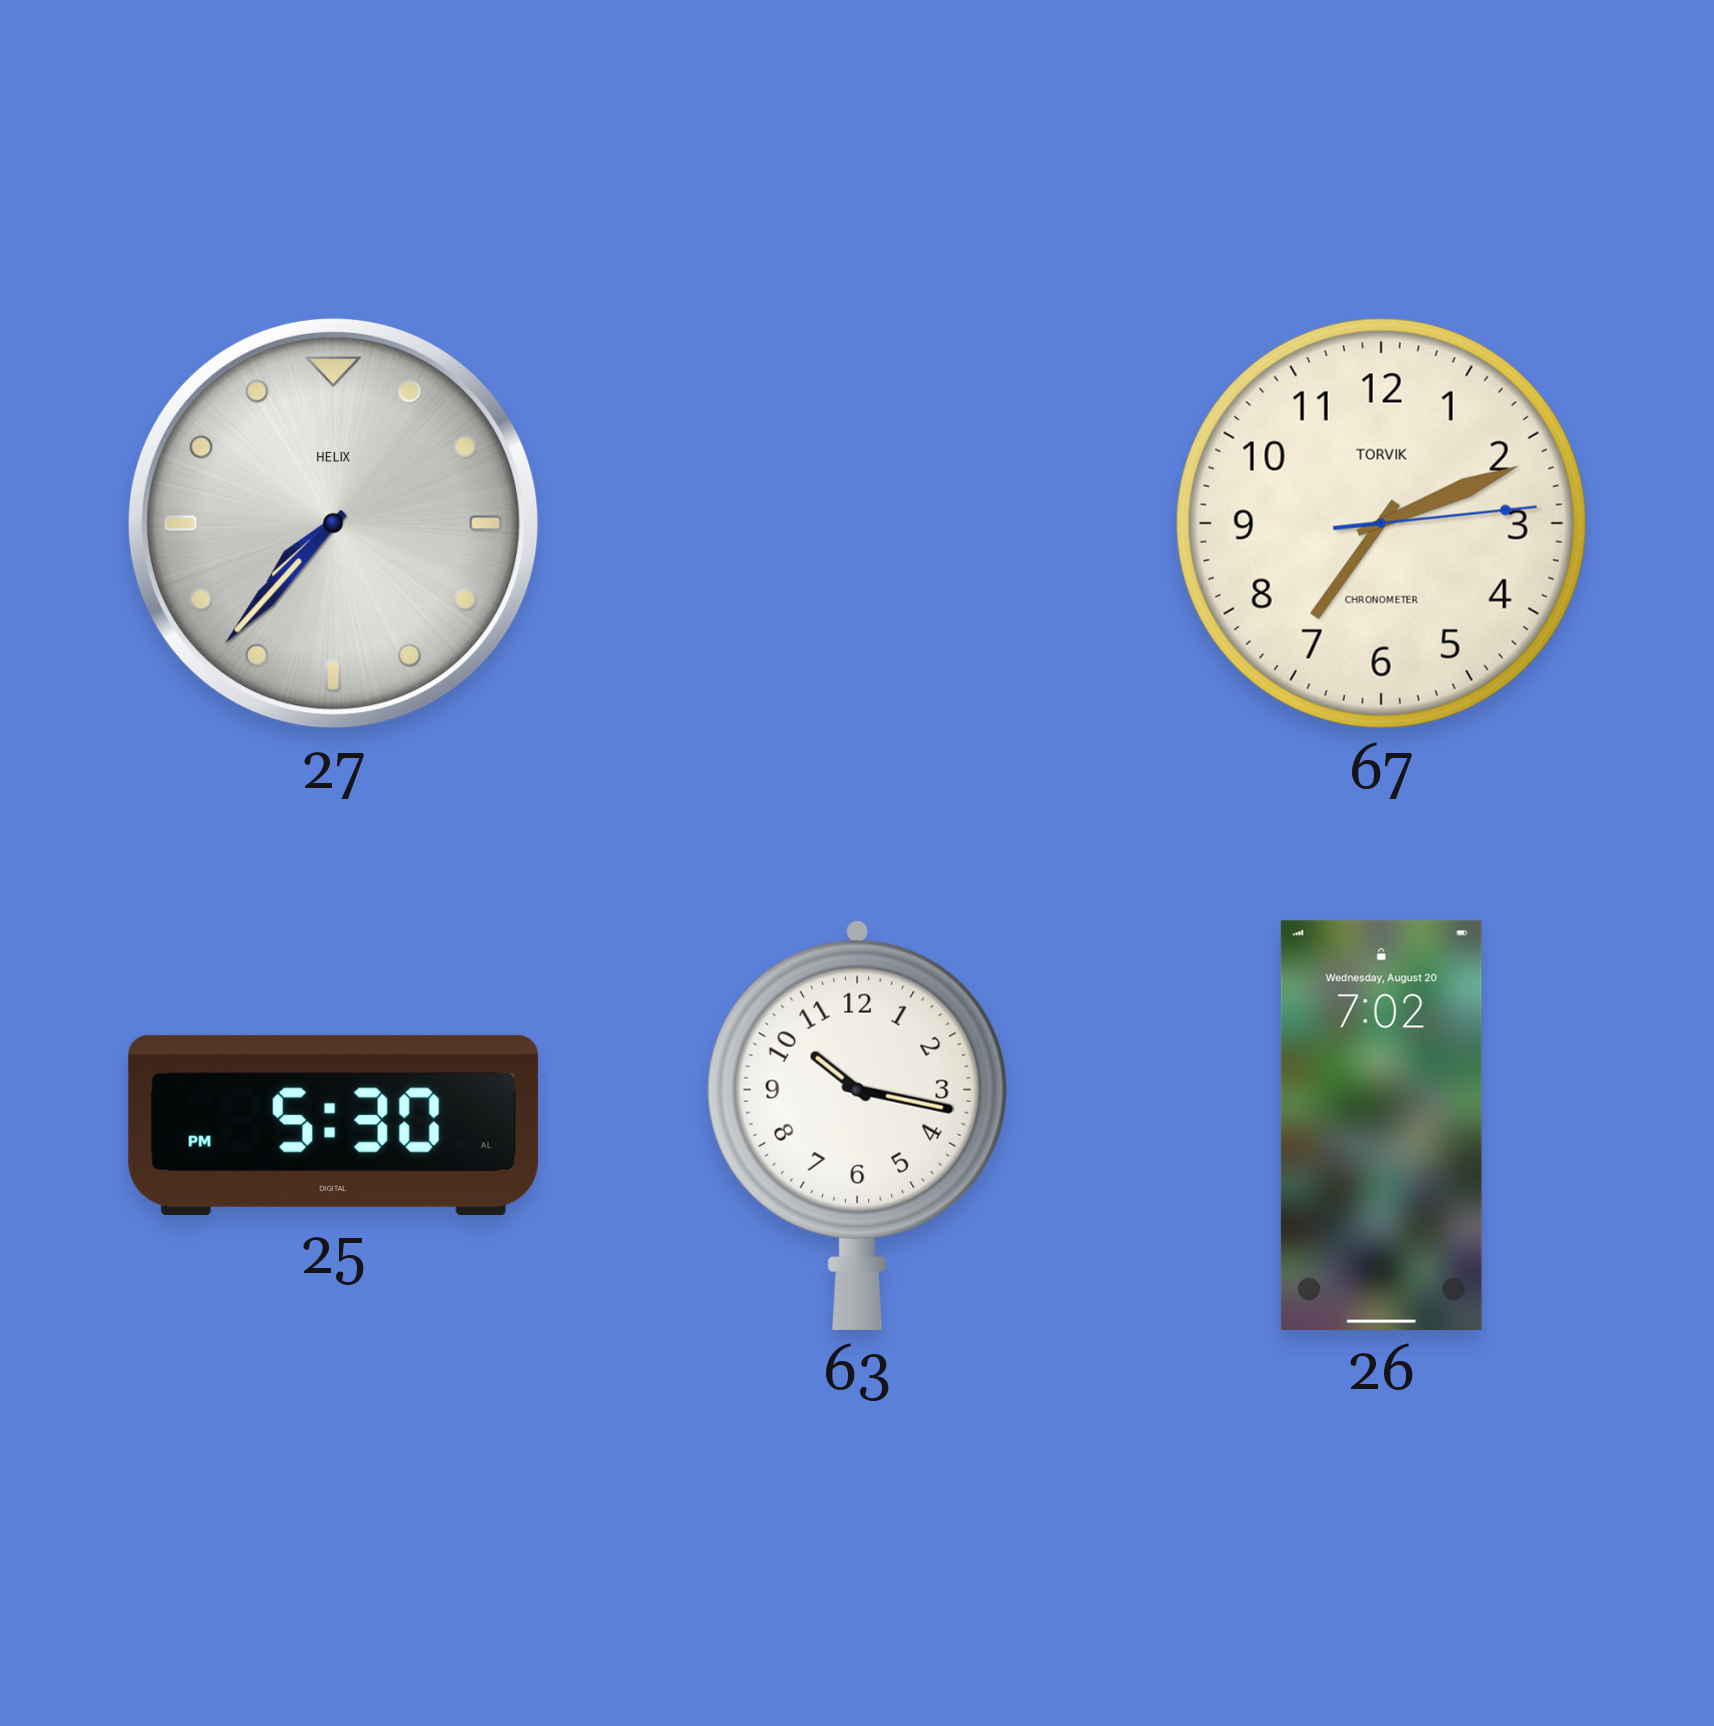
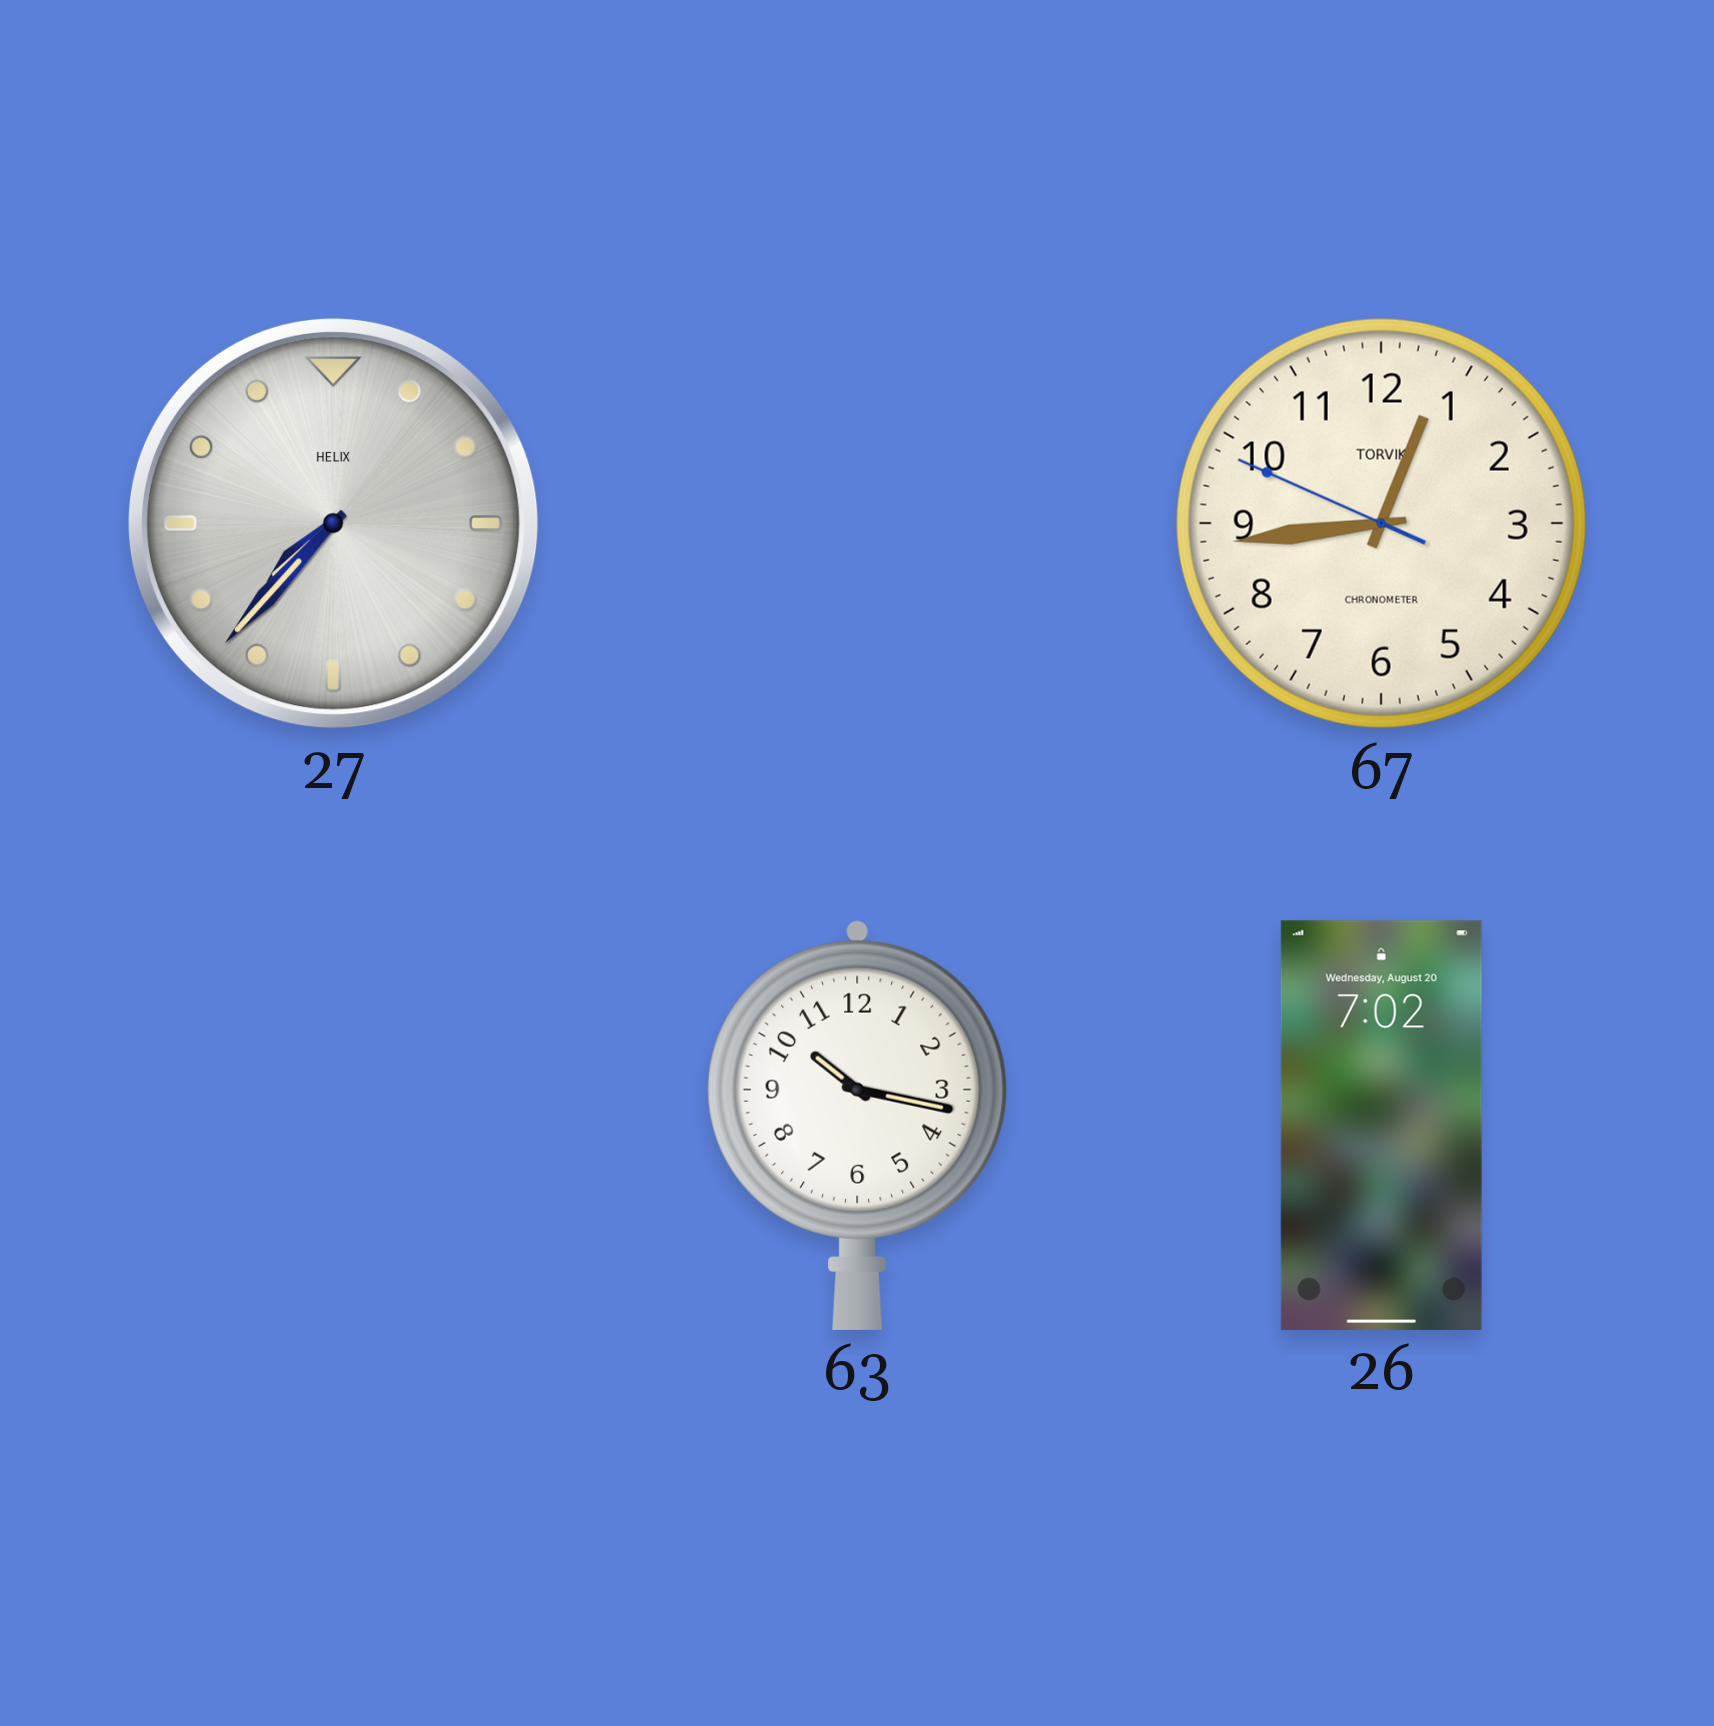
67: 7:11 -> 12:43 (1381, 523)
25: 5:30 -> none (333, 1125)
